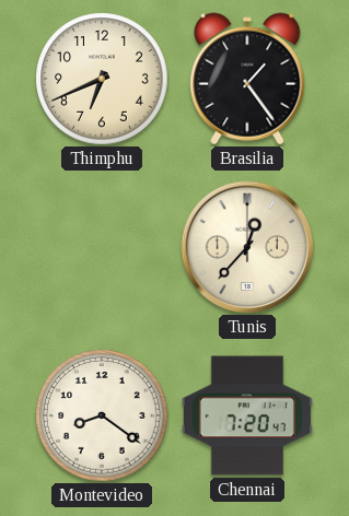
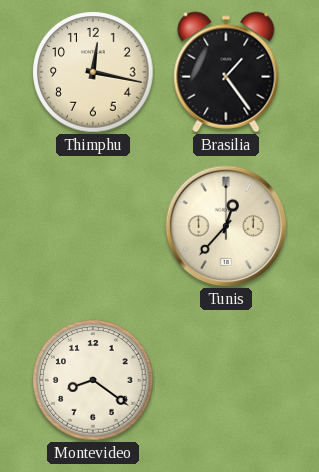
Thimphu: 6:41 -> 12:17 (93, 72)
Chennai: 7:20 -> none (247, 415)
